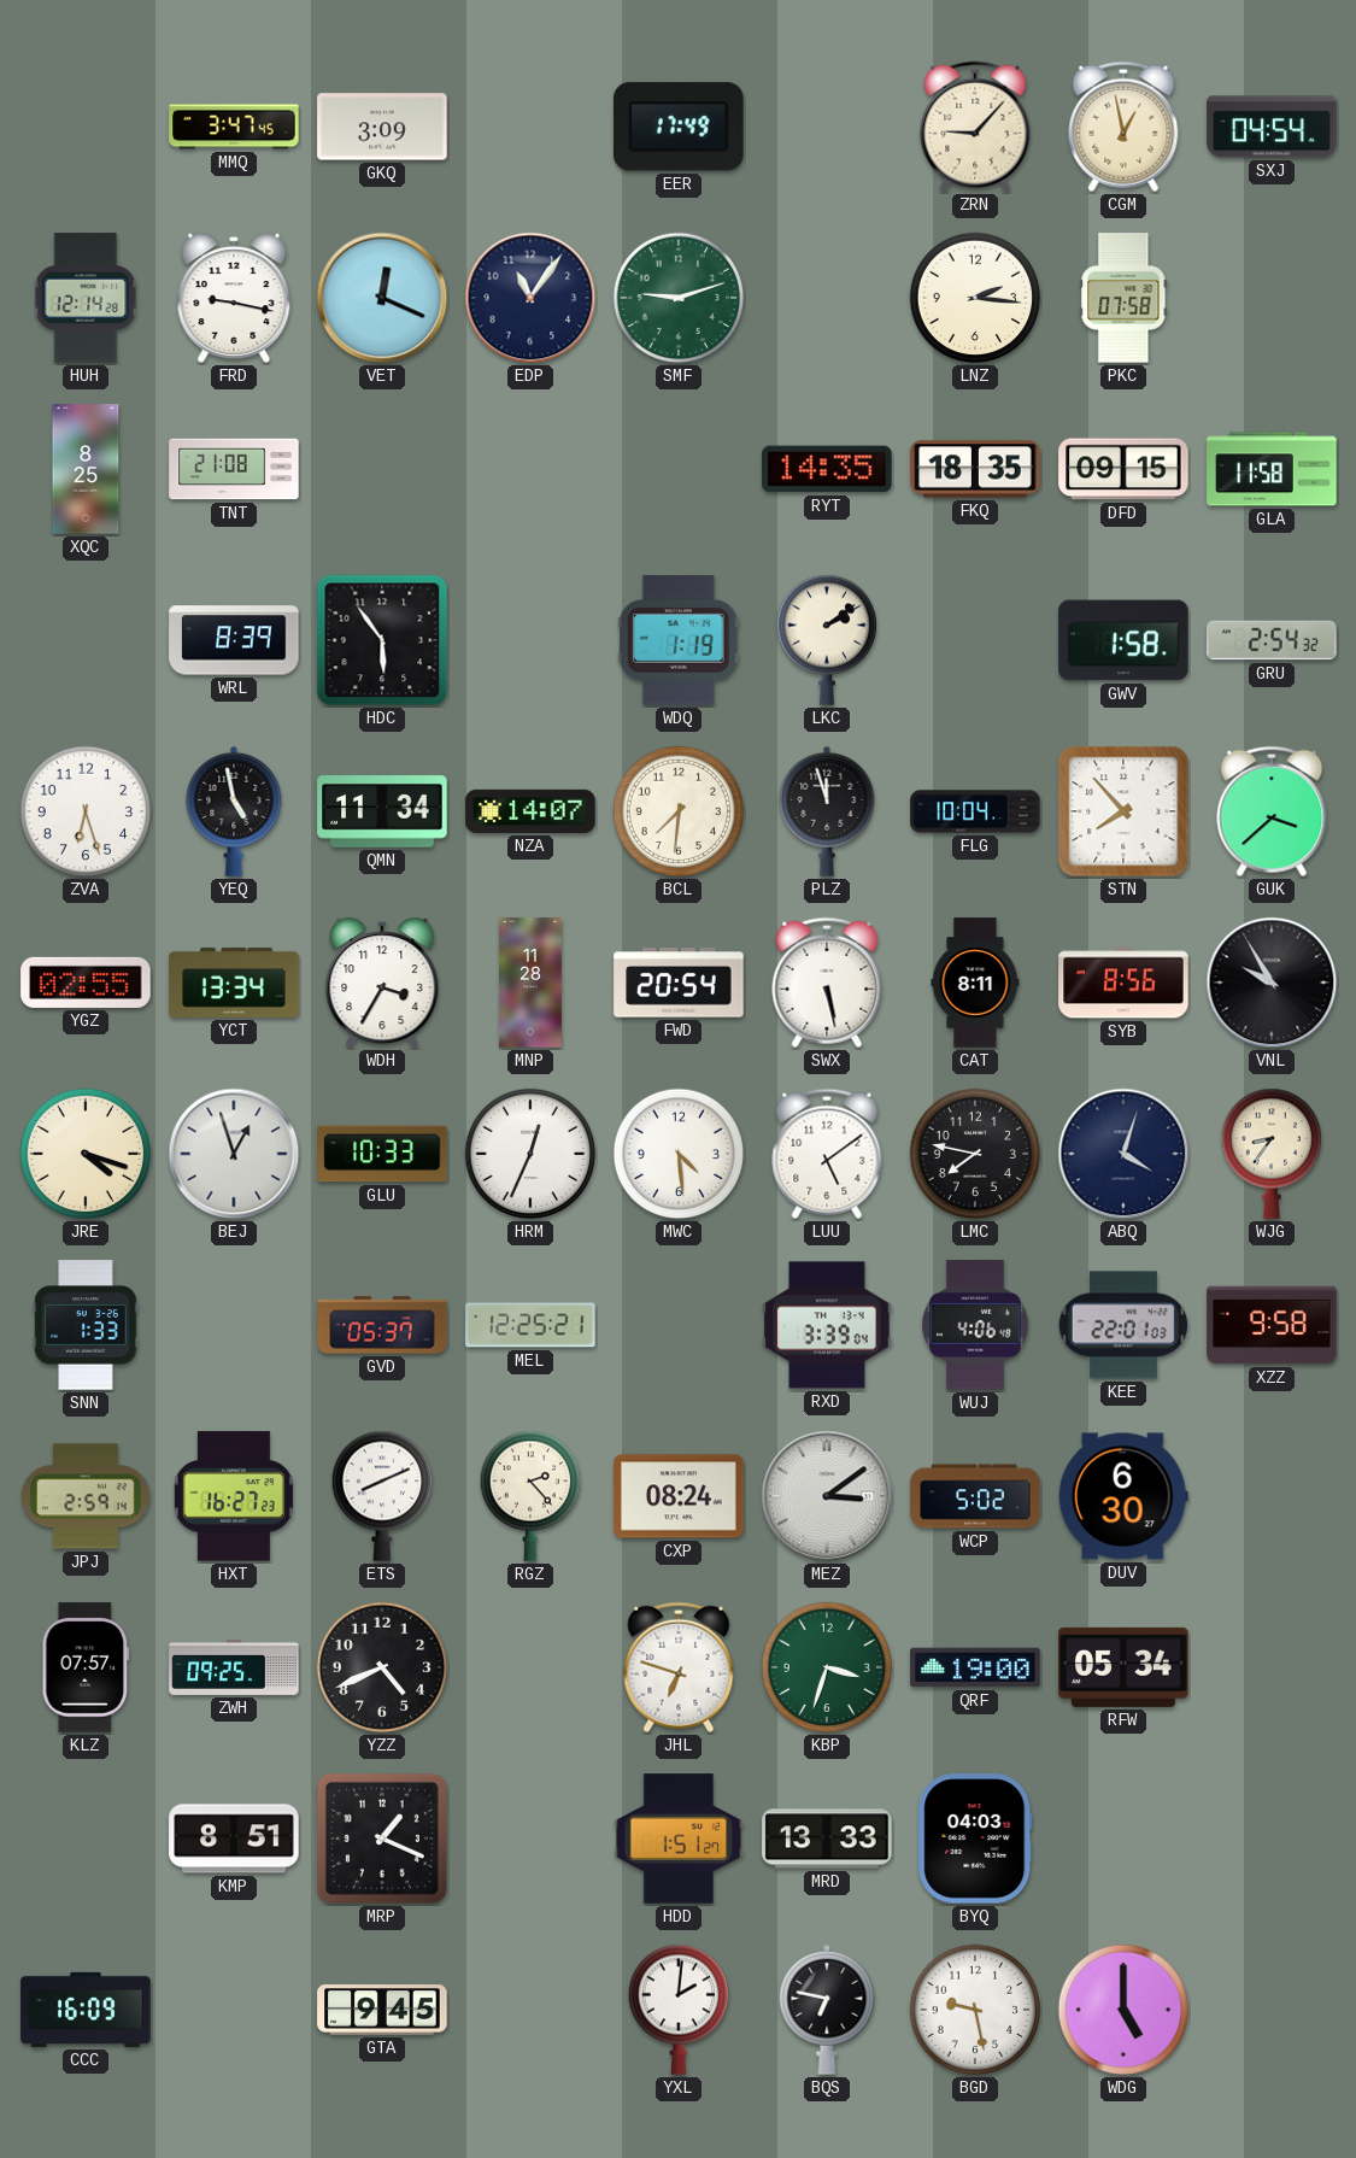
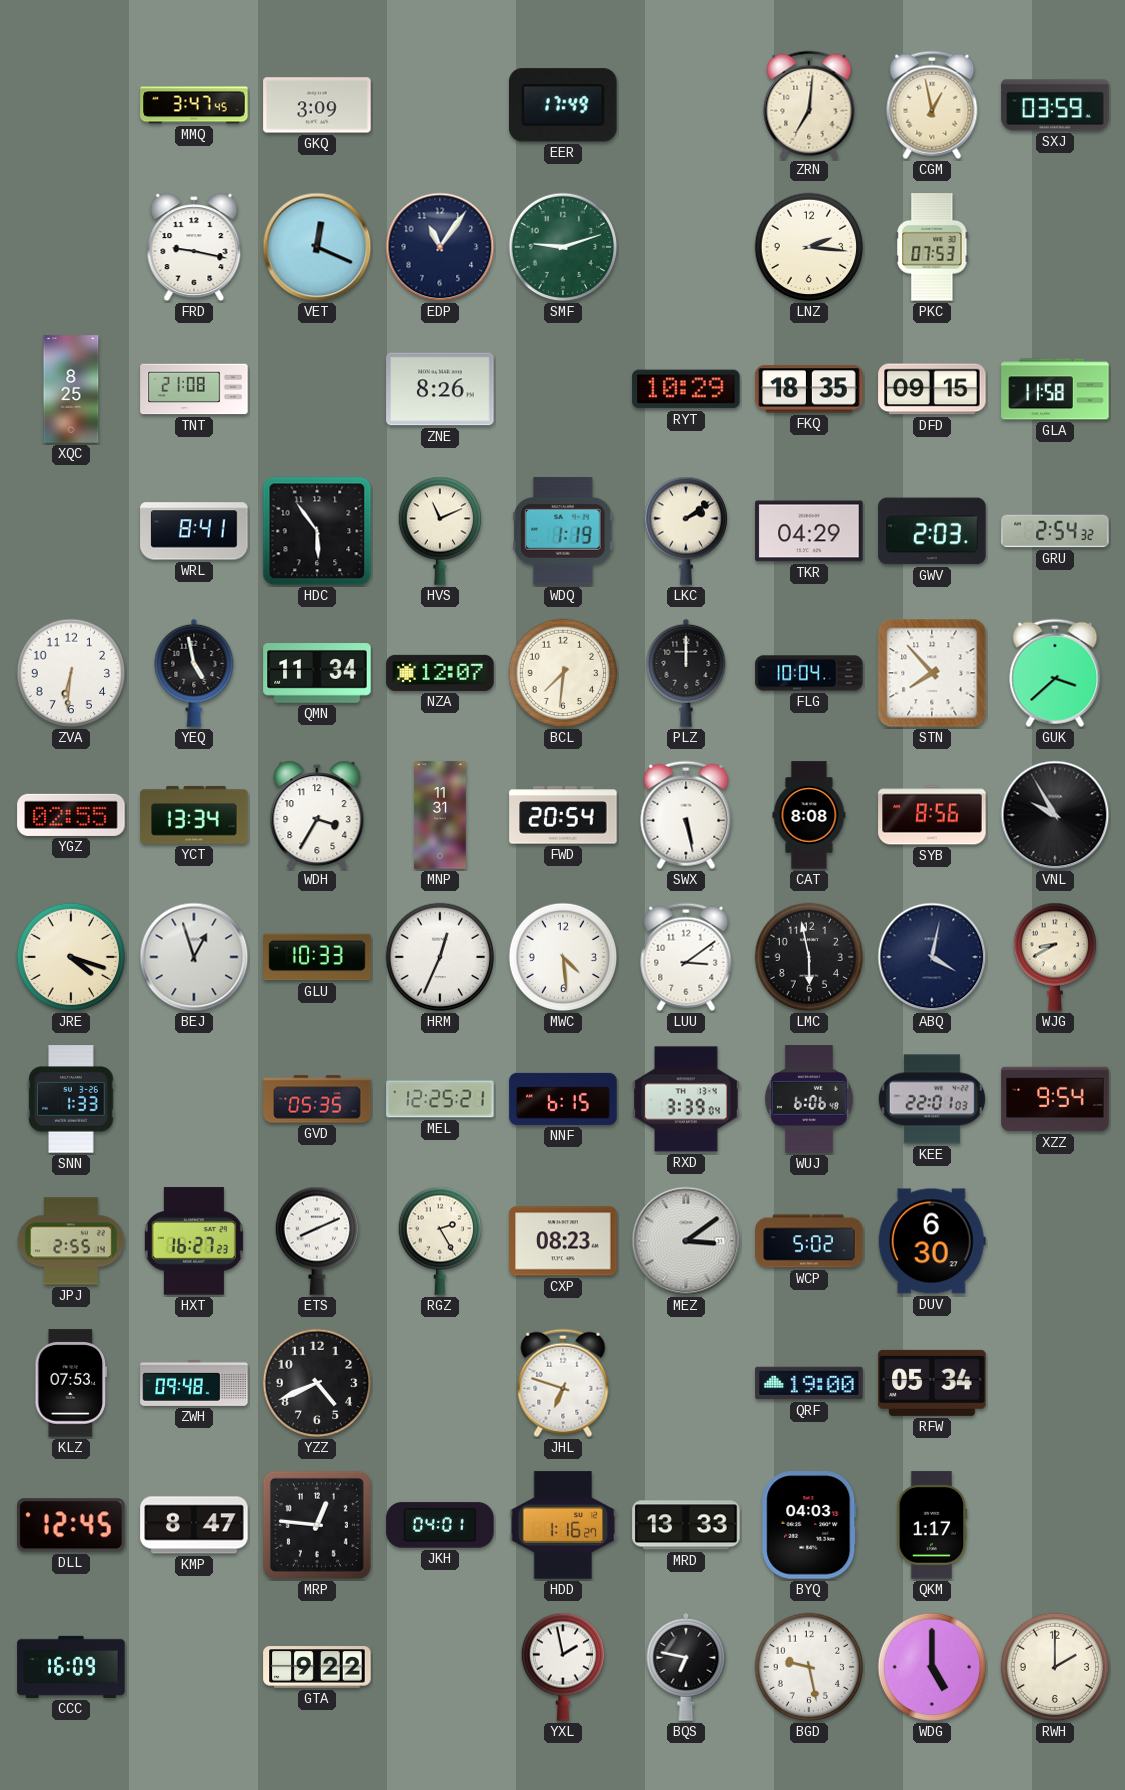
ZRN: 9:07 -> 7:01 (809, 105)
SXJ: 04:54 -> 03:59 (1055, 105)
HUH: 12:14 -> none (86, 298)
PKC: 07:58 -> 07:53 (932, 247)
ZNE: none -> 8:26 (440, 389)
RYT: 14:35 -> 10:29 (686, 389)
WRL: 8:39 -> 8:41 (194, 531)
HVS: none -> 11:11 (439, 531)
TKR: none -> 04:29 (809, 531)
GWV: 1:58 -> 2:03 (932, 531)
ZVA: 6:27 -> 6:31 (71, 673)
NZA: 14:07 -> 12:07 (440, 673)
PLZ: 11:57 -> 12:00 (686, 673)
MNP: 11:28 -> 11:31 (441, 815)
CAT: 8:11 -> 8:08 (809, 815)
LUU: 5:09 -> 3:09 (686, 957)
LMC: 7:47 -> 5:58 (809, 957)
ABQ: 4:03 -> 4:02 (932, 957)
WJG: 8:36 -> 8:40 (1054, 957)
GVD: 05:37 -> 05:35 (317, 1099)
NNF: none -> 6:15 (563, 1099)
WUJ: 4:06 -> 6:06 (809, 1099)
XZZ: 9:58 -> 9:54 (1055, 1099)
JPJ: 2:59 -> 2:55 (72, 1241)
RGZ: 2:23 -> 2:25 (439, 1241)
CXP: 08:24 -> 08:23 (563, 1241)
KLZ: 07:57 -> 07:53 (71, 1383)
ZWH: 09:25 -> 09:48 (194, 1383)
KBP: 3:33 -> none (827, 1667)
DLL: none -> 12:45 (72, 1525)
KMP: 8:51 -> 8:47 (194, 1525)
MRP: 1:19 -> 12:46 (317, 1525)
JKH: none -> 04:01 (440, 1525)
HDD: 1:51 -> 1:16 (563, 1525)
QKM: none -> 1:17 (932, 1525)
GTA: 9:45 -> 9:22 (317, 1667)
YXL: 2:01 -> 1:58 (562, 1667)
RWH: none -> 2:00 (1055, 1667)
